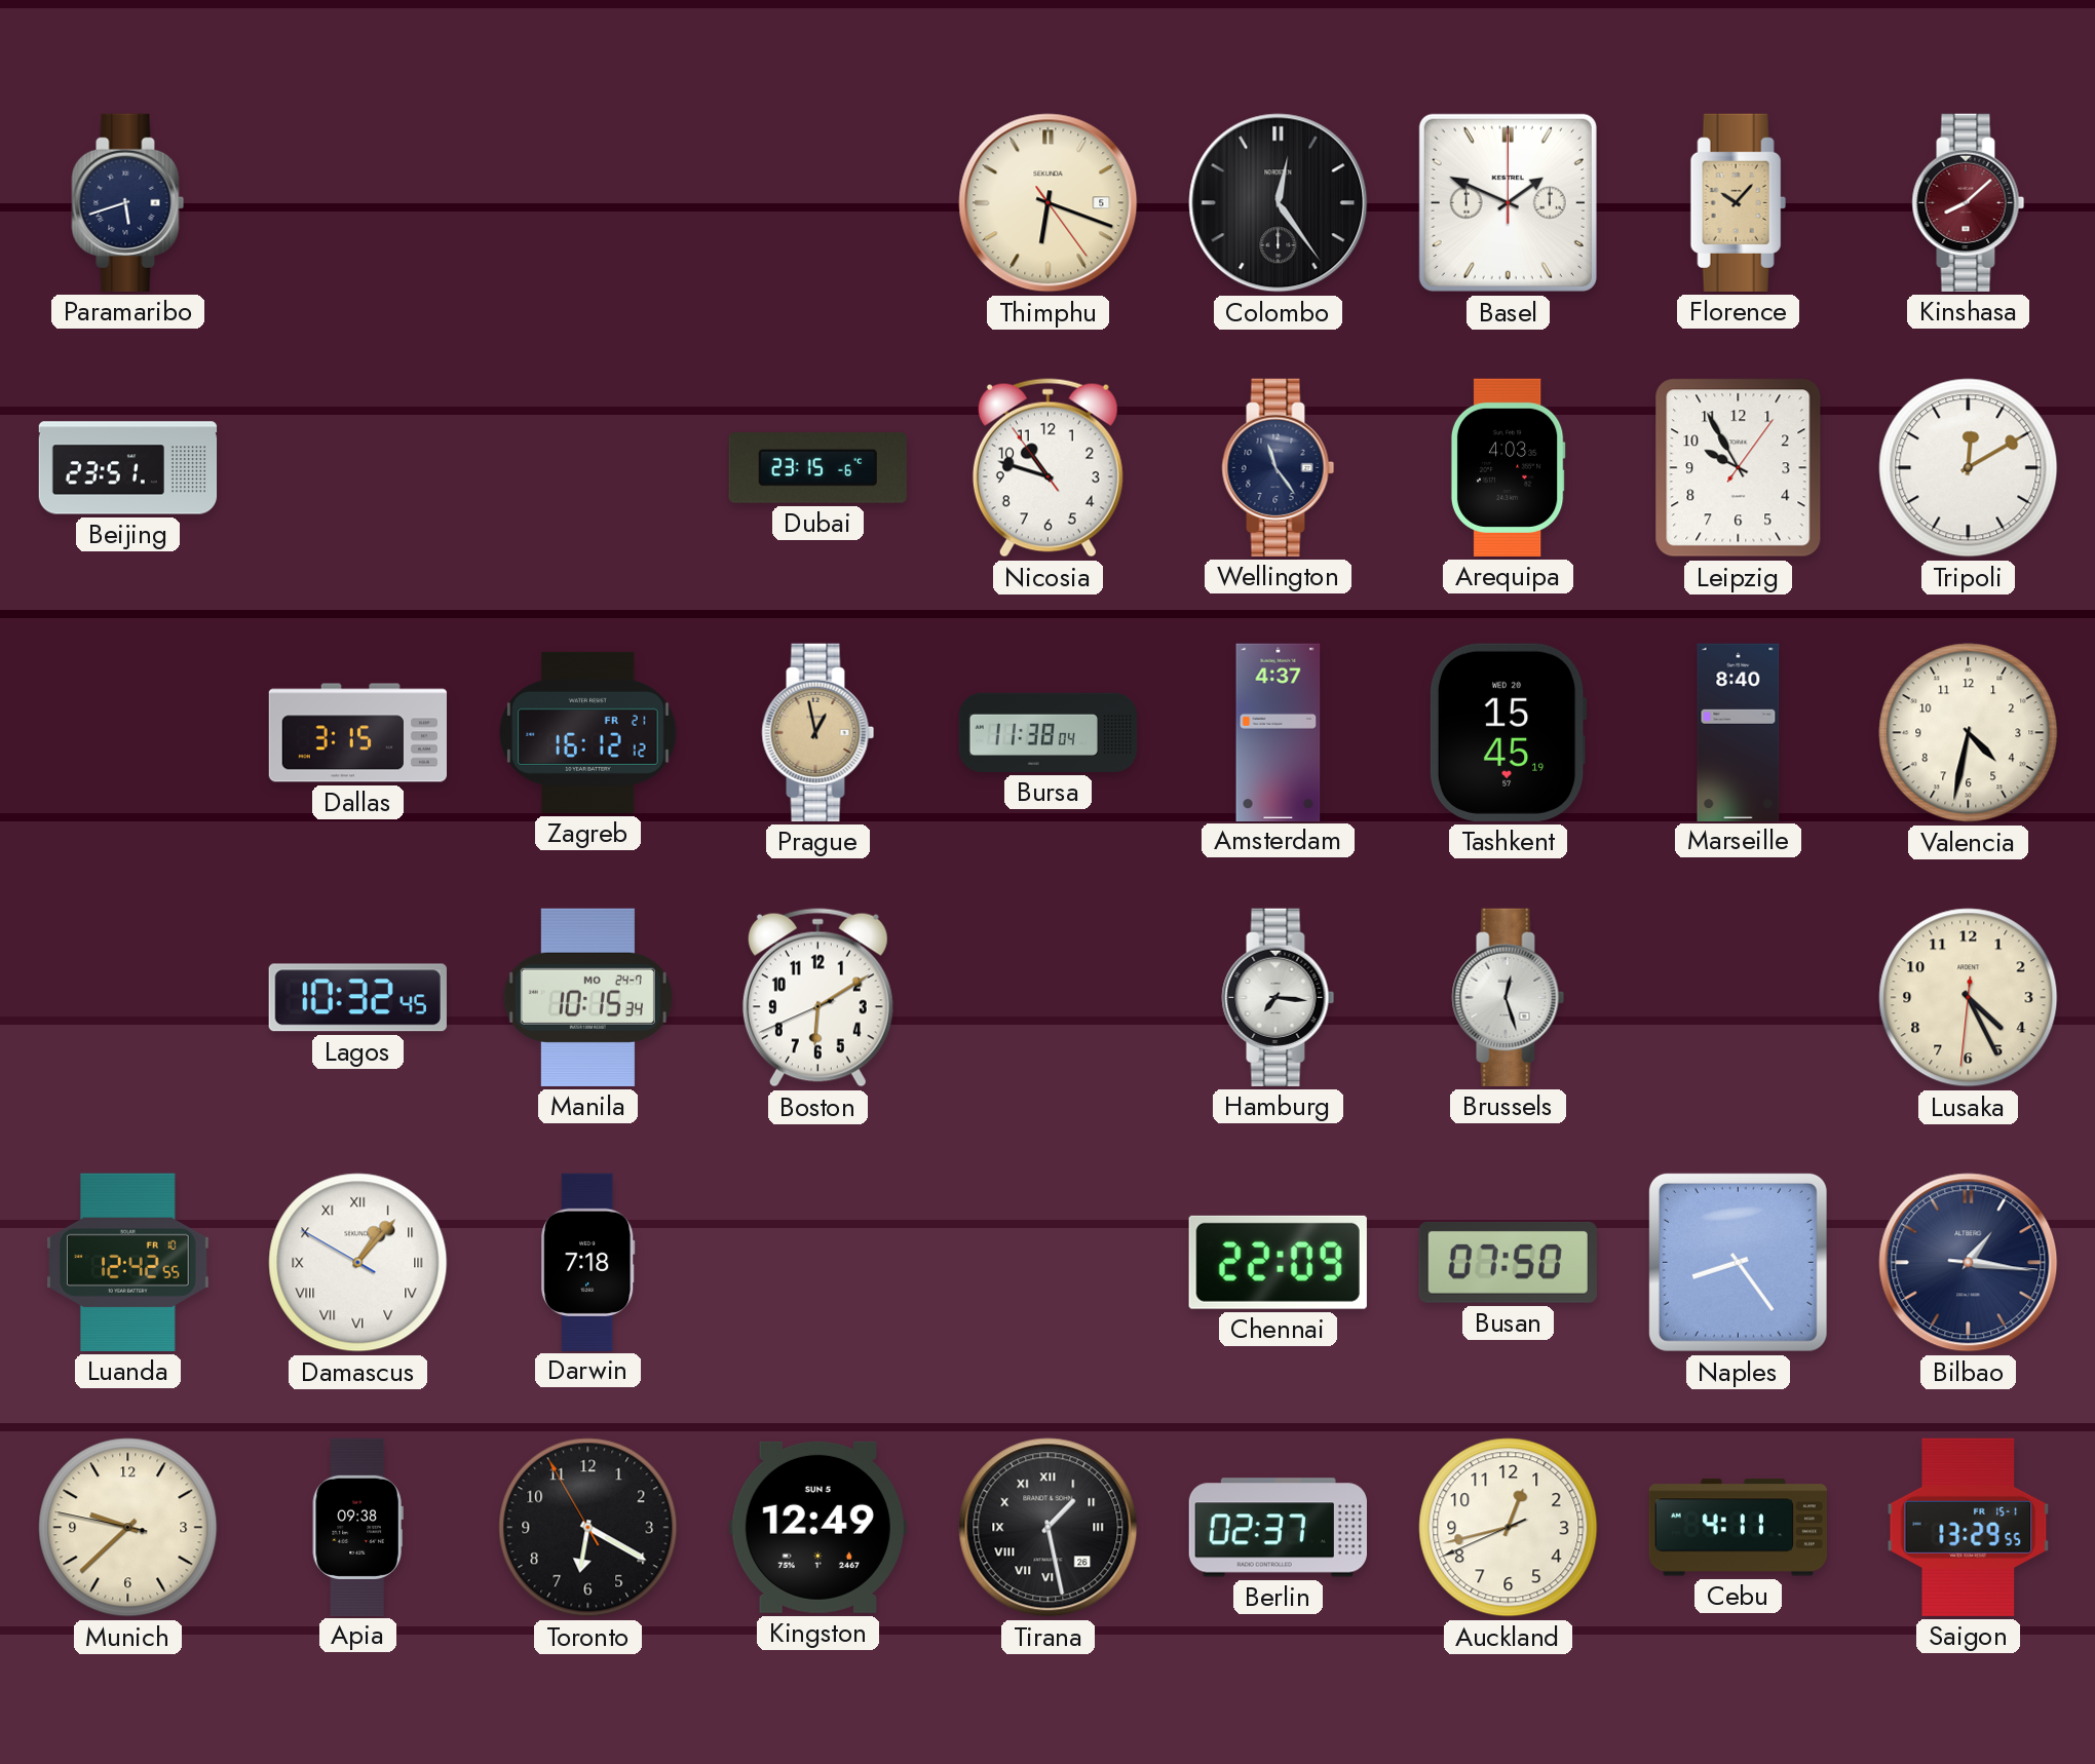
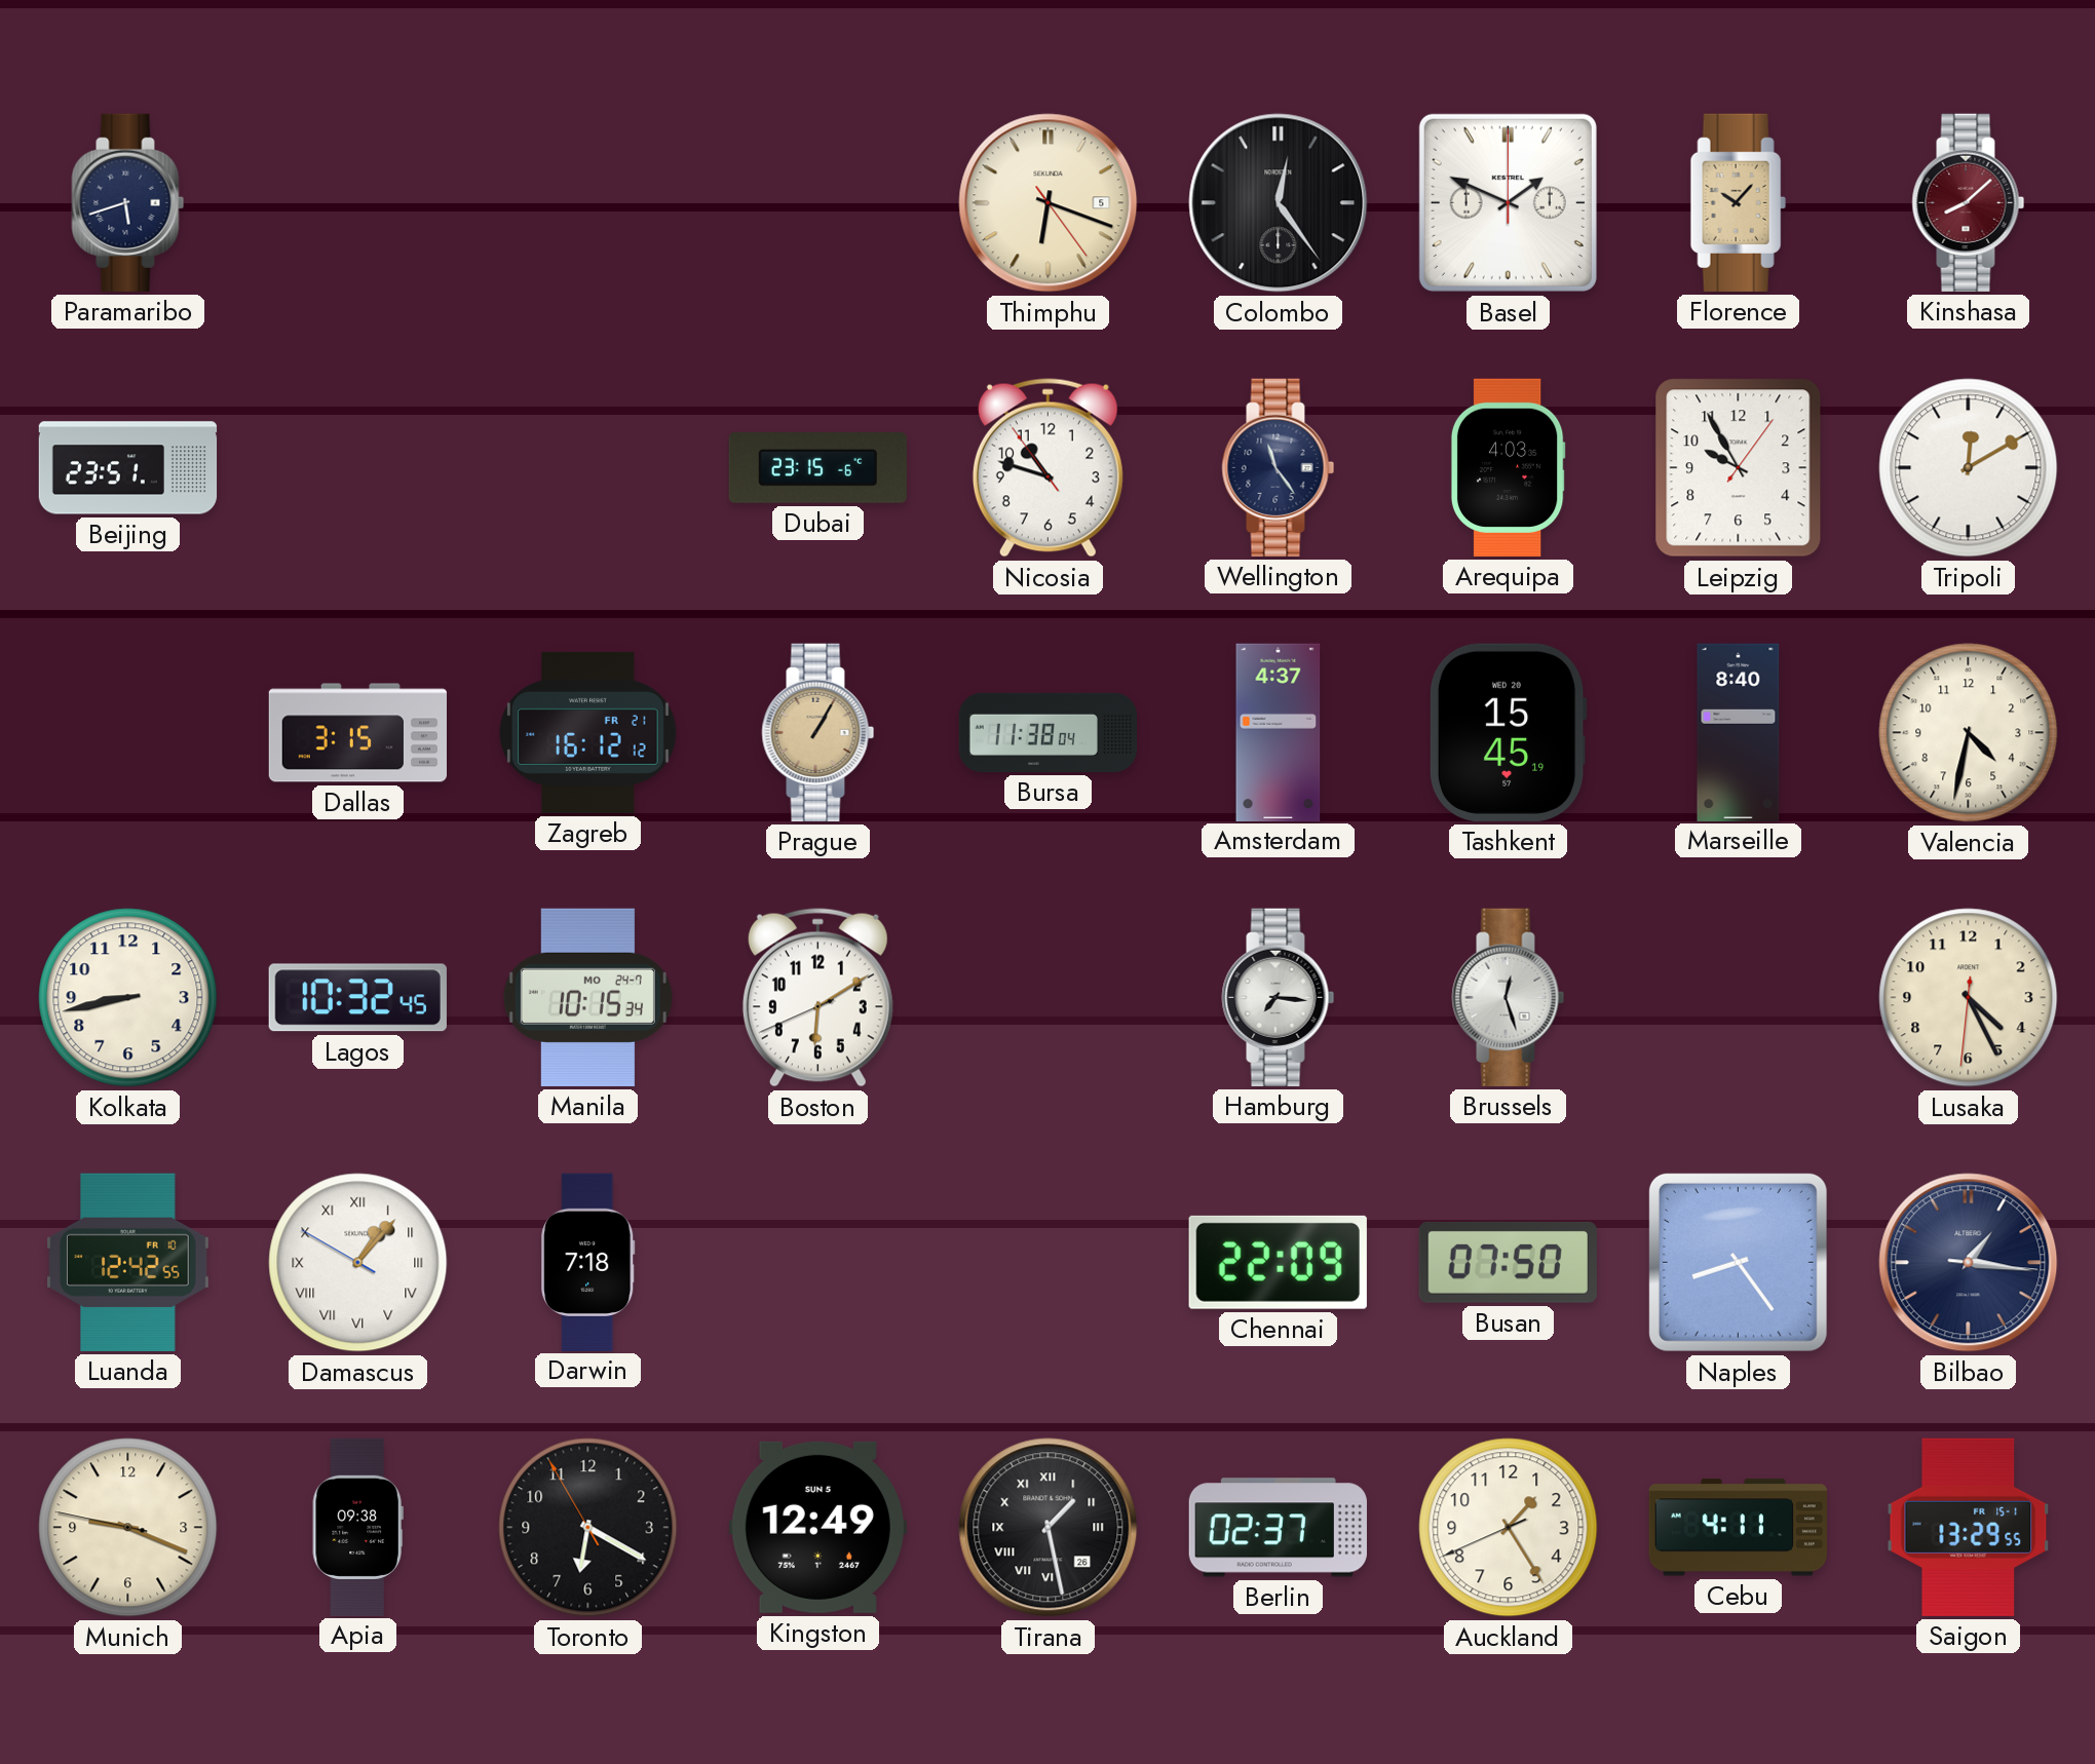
Prague: 12:58 -> 1:05 (818, 732)
Kolkata: none -> 8:43 (128, 998)
Munich: 9:37 -> 9:18 (128, 1528)
Auckland: 12:42 -> 1:24 (1509, 1528)
